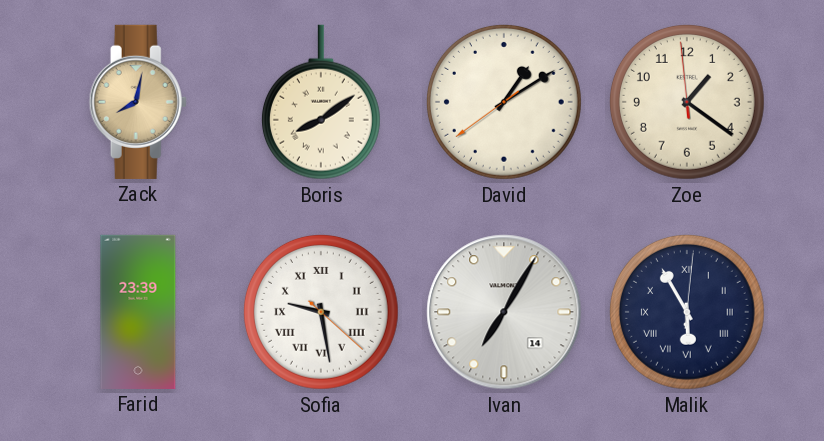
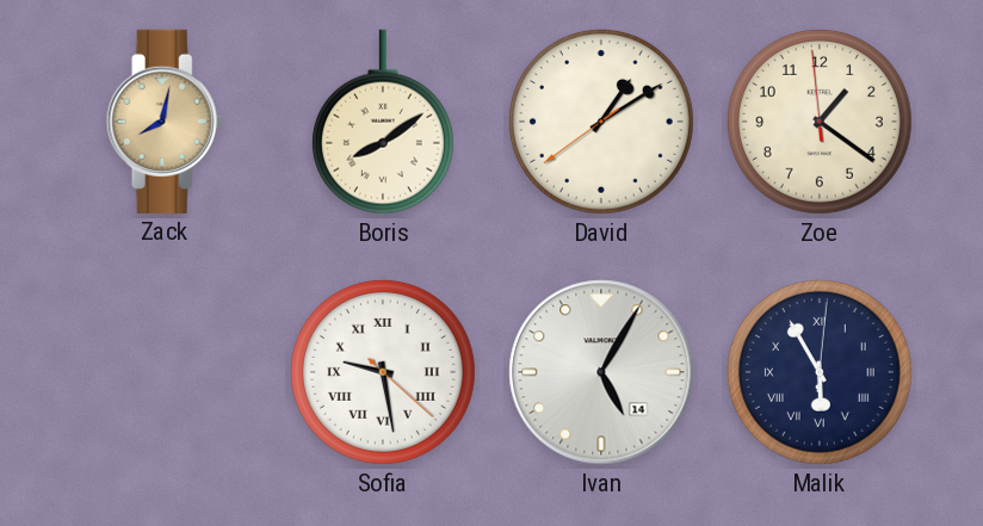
Farid: 23:39 -> none (138, 312)
Ivan: 7:05 -> 5:05 (601, 372)
